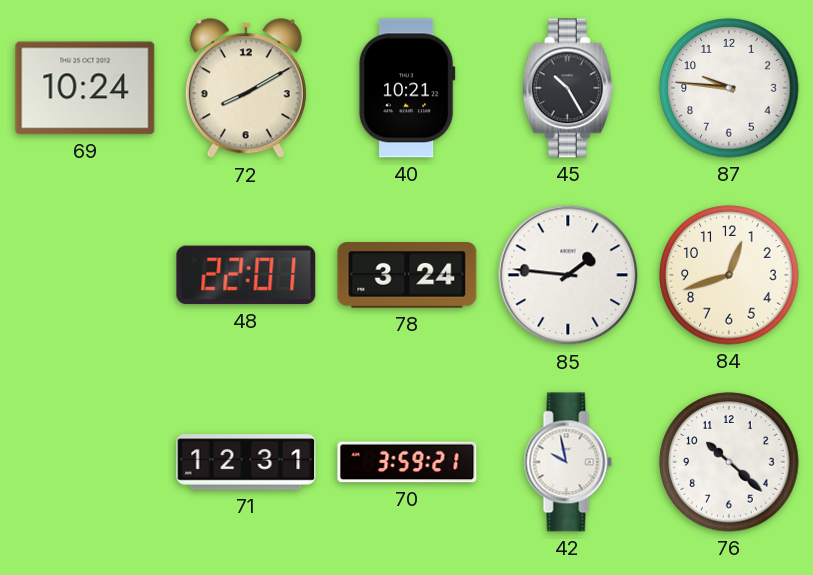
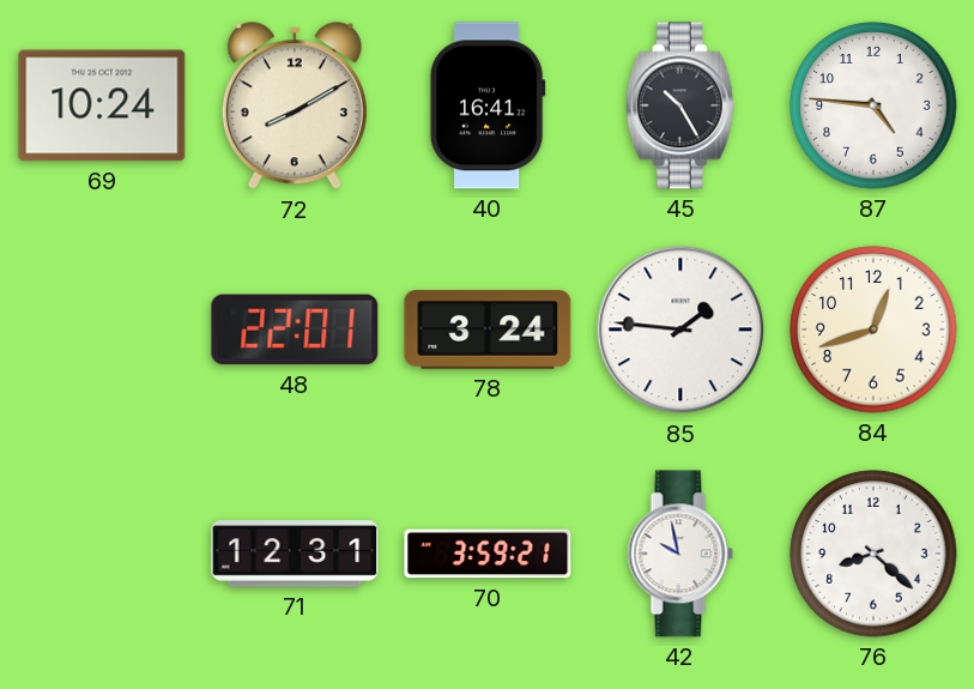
40: 10:21 -> 16:41 (488, 105)
87: 9:46 -> 4:46 (873, 105)
76: 10:22 -> 8:22 (873, 554)
